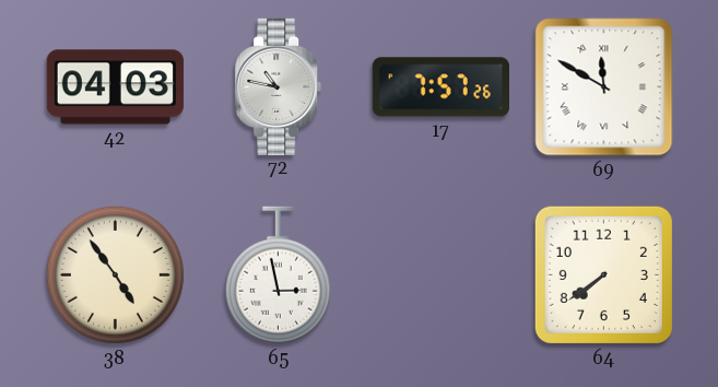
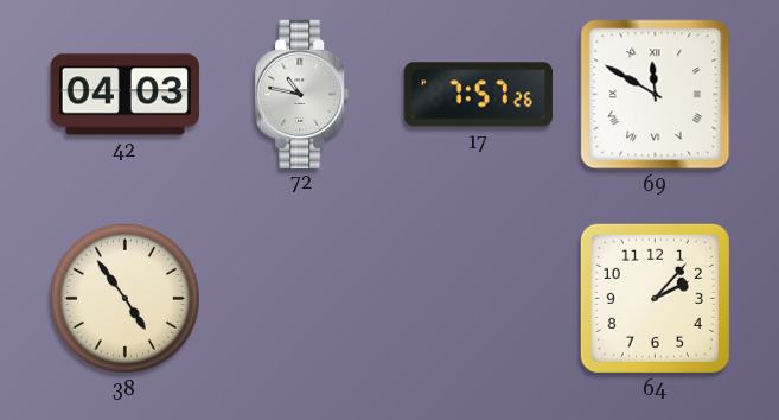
65: 2:58 -> none (278, 275)
64: 7:39 -> 2:07 (655, 298)
